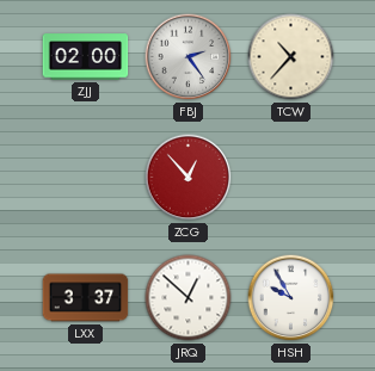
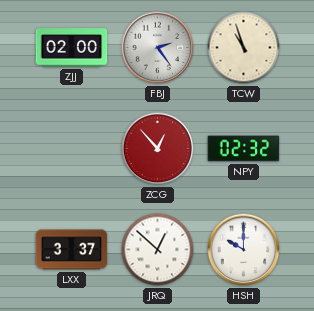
TCW: 10:37 -> 10:57 (244, 48)
NPY: none -> 02:32 (244, 149)
HSH: 9:55 -> 10:00 (244, 250)
